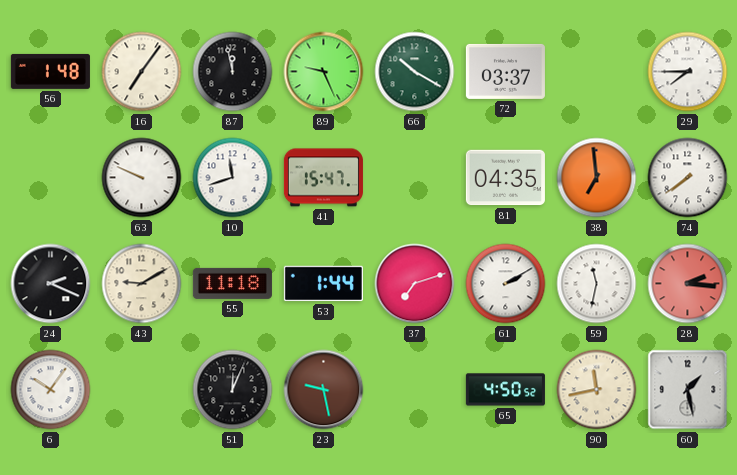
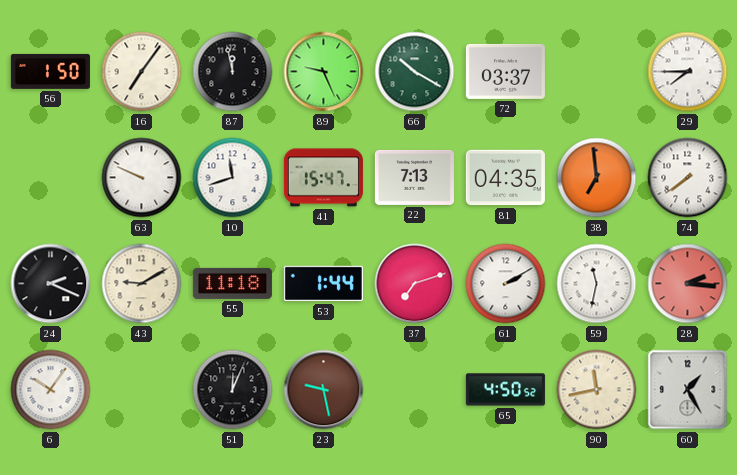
56: 1:48 -> 1:50 (50, 71)
22: none -> 7:13 (414, 177)
60: 1:28 -> 1:25 (688, 390)
